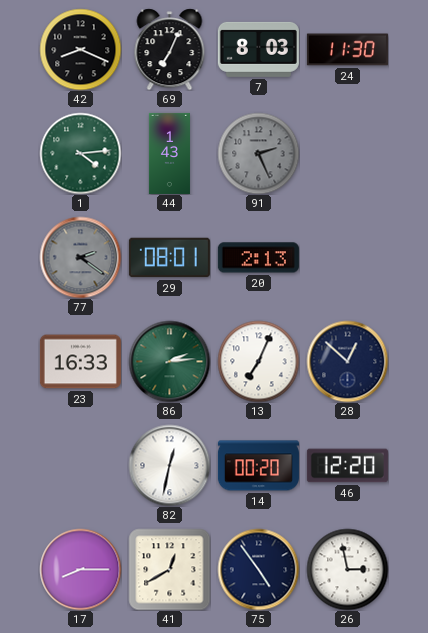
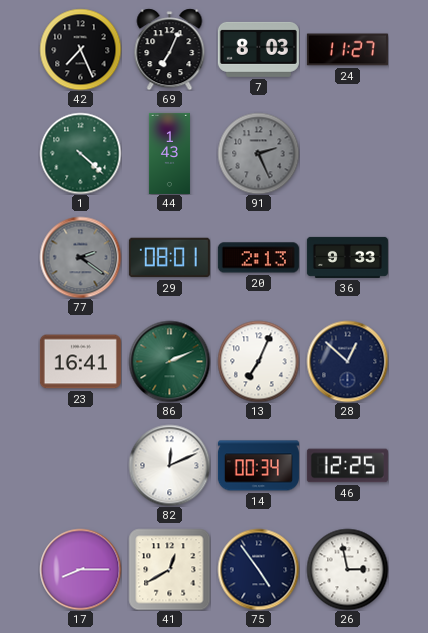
42: 8:19 -> 7:26 (80, 49)
24: 11:30 -> 11:27 (347, 50)
1: 4:14 -> 4:22 (80, 153)
36: none -> 9:33 (347, 257)
23: 16:33 -> 16:41 (80, 362)
86: 2:14 -> 2:11 (169, 361)
82: 12:32 -> 12:11 (169, 465)
14: 00:20 -> 00:34 (258, 466)
46: 12:20 -> 12:25 (347, 466)
